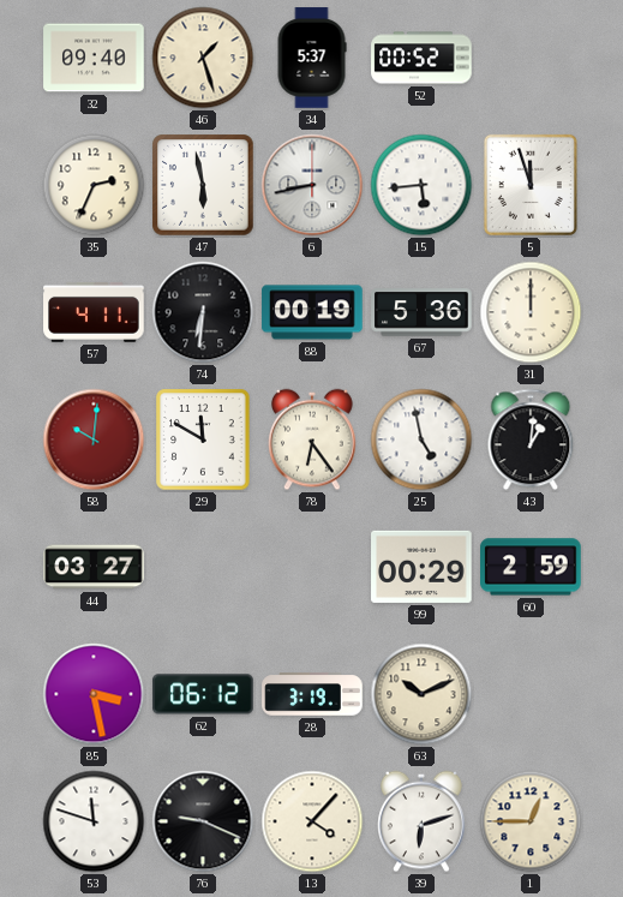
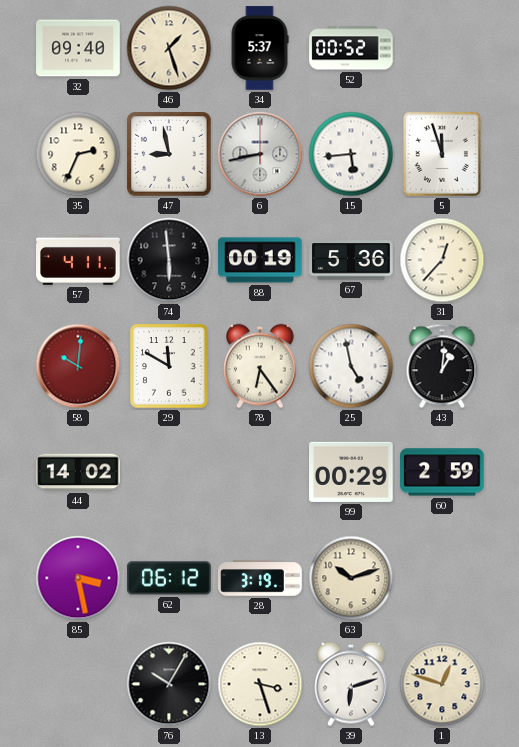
47: 5:58 -> 8:58 (169, 154)
74: 6:31 -> 5:59 (169, 260)
31: 12:00 -> 12:37 (442, 260)
44: 03:27 -> 14:02 (78, 472)
63: 10:11 -> 10:12 (351, 578)
53: 11:48 -> none (94, 821)
76: 9:19 -> 10:05 (169, 684)
13: 4:07 -> 3:27 (260, 684)
1: 12:45 -> 12:48 (442, 684)
